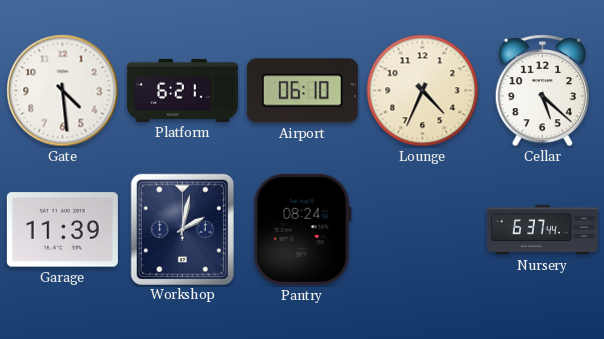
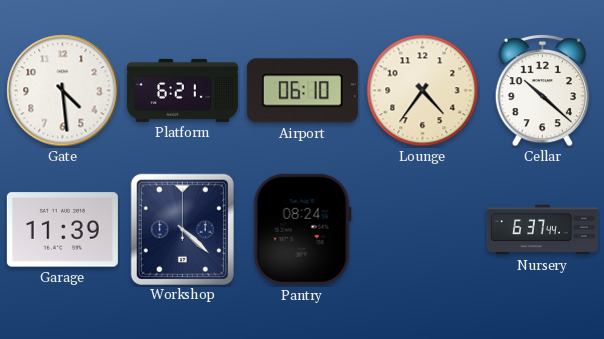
Lounge: 4:34 -> 4:36 (423, 91)
Cellar: 5:22 -> 10:22 (542, 90)
Workshop: 2:02 -> 4:22 (182, 229)
